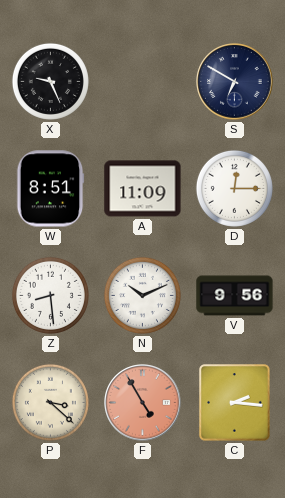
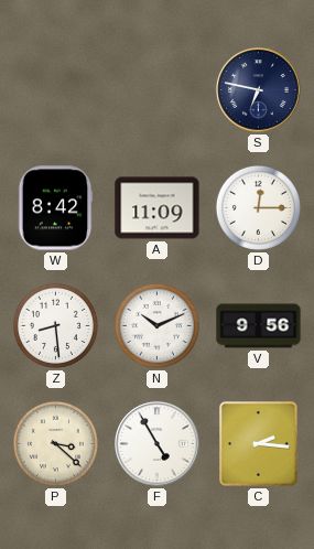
X: 9:26 -> none (50, 81)
S: 6:50 -> 6:47 (259, 90)
W: 8:51 -> 8:42 (55, 208)
F dial: salmon -> white (158, 444)
